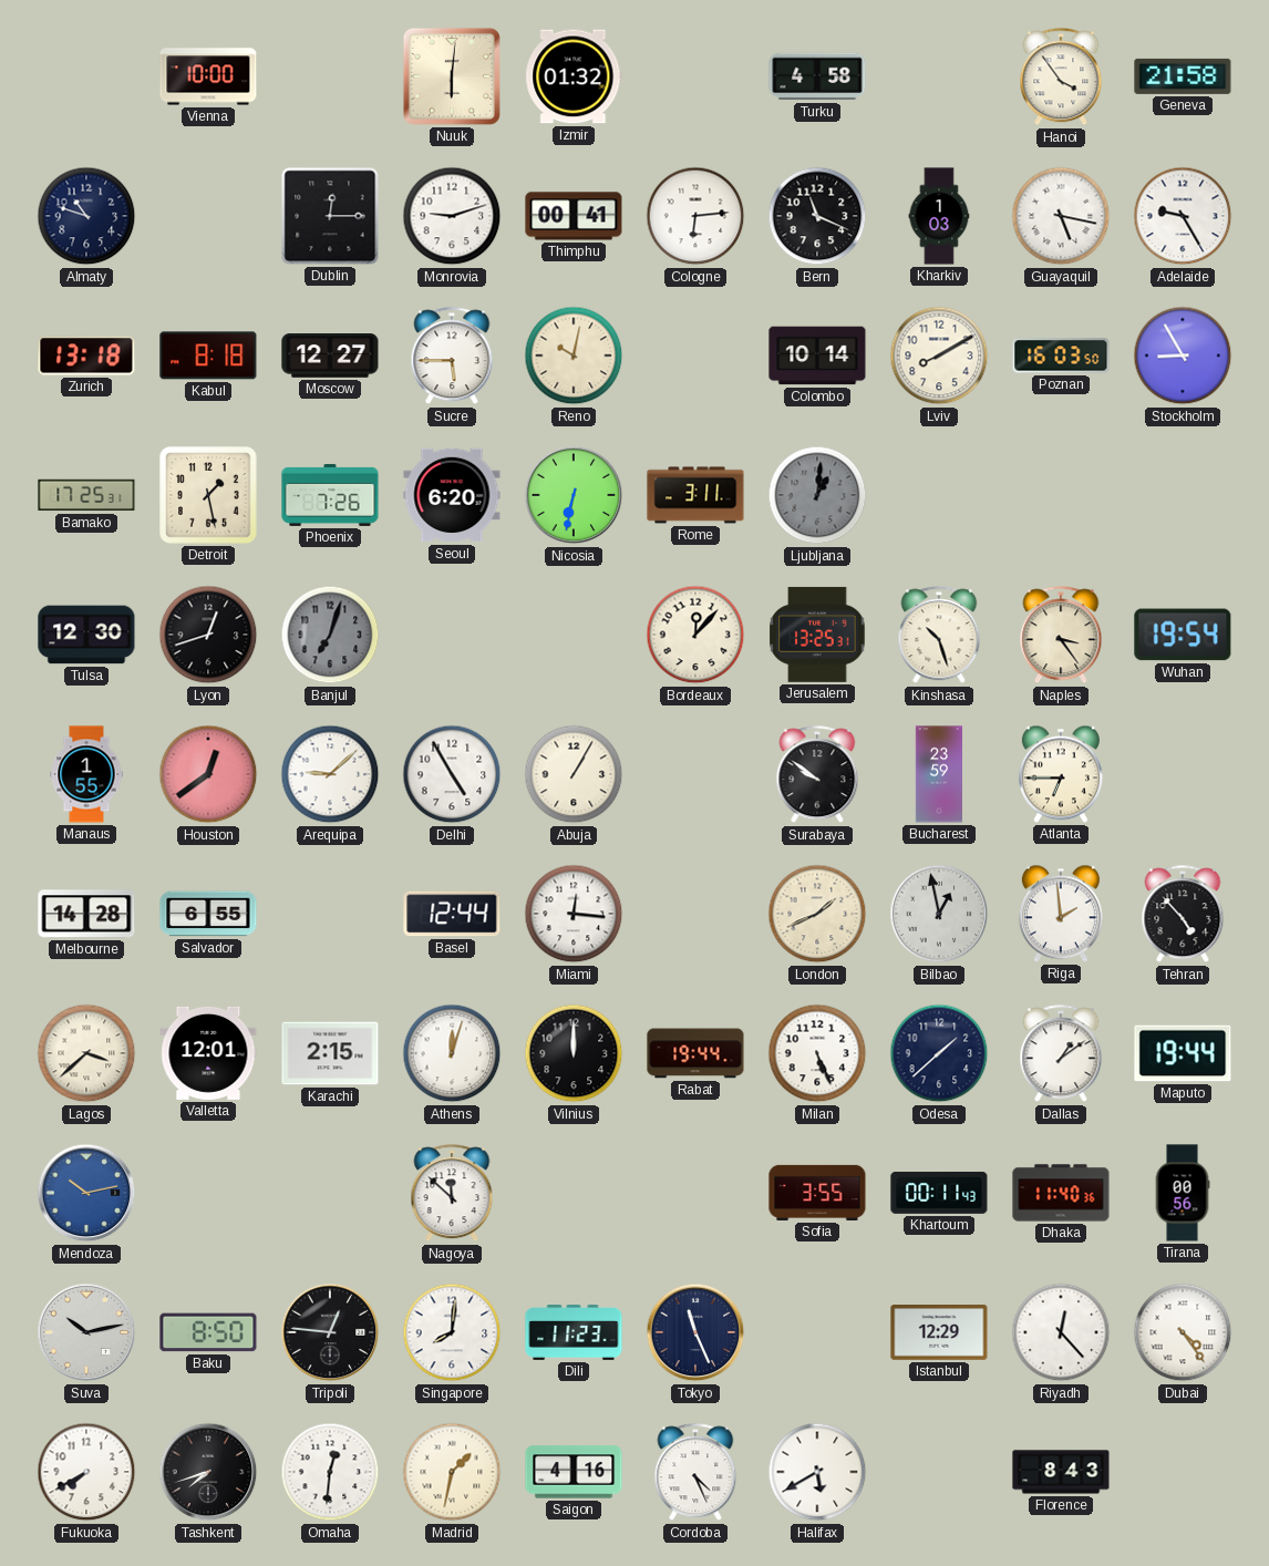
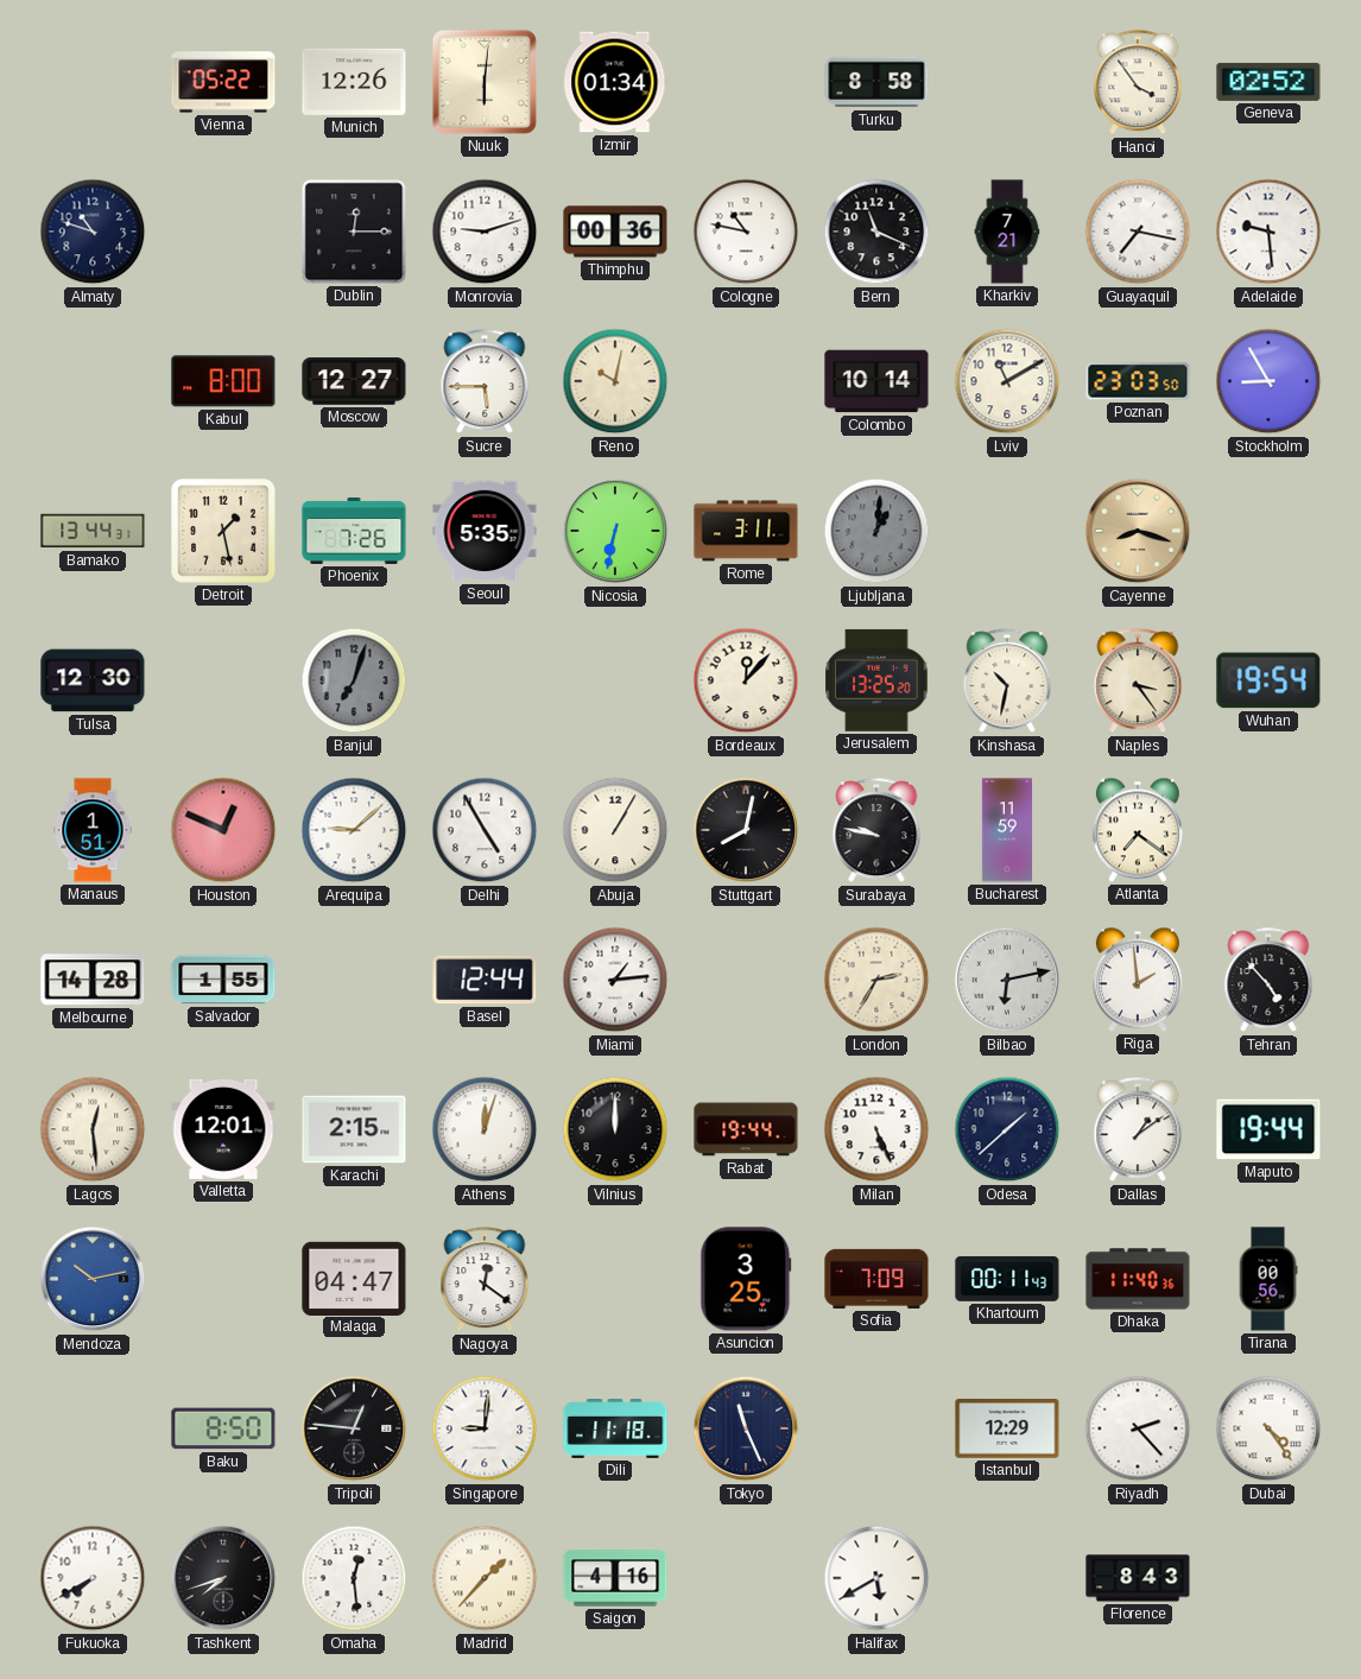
Vienna: 10:00 -> 05:22 (223, 82)
Munich: none -> 12:26 (354, 82)
Izmir: 01:32 -> 01:34 (615, 82)
Turku: 4:58 -> 8:58 (876, 82)
Geneva: 21:58 -> 02:52 (1268, 82)
Thimphu: 00:41 -> 00:36 (615, 232)
Cologne: 6:14 -> 10:47 (746, 232)
Kharkiv: 1:03 -> 7:21 (1007, 232)
Guayaquil: 5:17 -> 7:17 (1138, 232)
Adelaide: 9:25 -> 9:29 (1268, 232)
Zurich: 13:18 -> none (86, 356)
Kabul: 8:18 -> 8:00 (223, 381)
Lviv: 8:10 -> 11:10 (1007, 381)
Poznan: 16:03 -> 23:03 (1138, 381)
Bamako: 17:25 -> 13:44 (93, 531)
Seoul: 6:20 -> 5:35 (485, 531)
Cayenne: none -> 8:18 (1138, 531)
Lyon: 12:42 -> none (208, 635)
Jerusalem: 13:25:31 -> 13:25:20 (876, 680)
Kinshasa: 10:27 -> 10:32 (1007, 682)
Manaus: 1:55 -> 1:51 (93, 830)
Houston: 12:39 -> 12:49 (223, 830)
Stuttgart: none -> 8:02 (746, 830)
Surabaya: 9:51 -> 9:47 (876, 831)
Bucharest: 23:59 -> 11:59 (1006, 830)
Atlanta: 6:45 -> 7:21 (1138, 830)
Salvador: 6:55 -> 1:55 (223, 980)
Miami: 12:16 -> 1:14 (615, 980)
London: 1:41 -> 2:35 (876, 980)
Bilbao: 12:58 -> 6:13 (1007, 980)
Lagos: 3:38 -> 12:29 (93, 1129)
Malaga: none -> 04:47 (354, 1278)
Nagoya: 11:52 -> 12:21 (485, 1280)
Asuncion: none -> 3:25 (746, 1279)
Sofia: 3:55 -> 7:09 (876, 1279)
Suva: 10:13 -> none (86, 1332)
Singapore: 8:01 -> 9:01 (485, 1428)
Dili: 11:23 -> 11:18 (615, 1430)
Riyadh: 12:23 -> 2:23 (1138, 1428)
Omaha: 12:31 -> 12:29 (354, 1578)
Madrid: 1:32 -> 1:37 (485, 1578)
Cordoba: 4:26 -> none (695, 1473)
